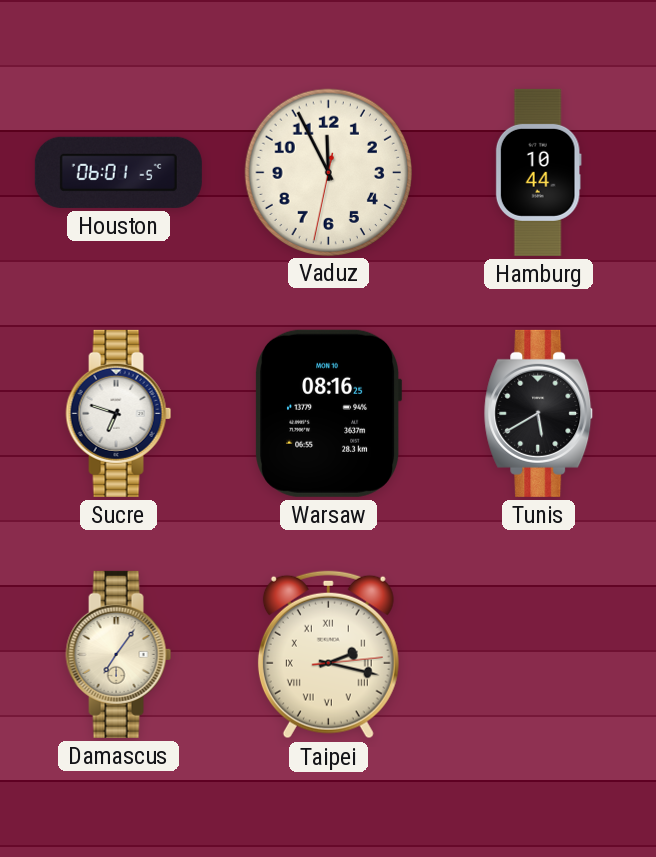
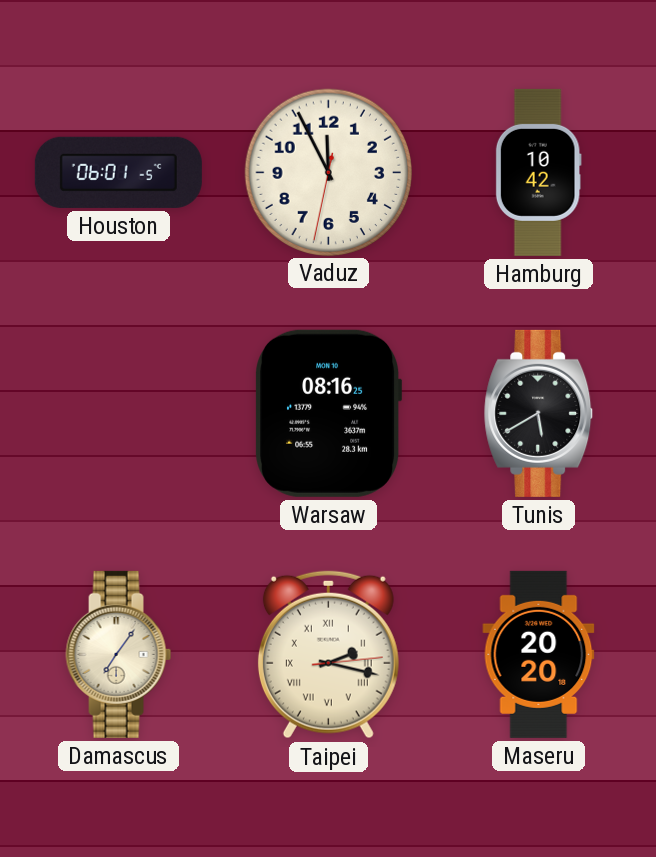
Hamburg: 10:44 -> 10:42 (538, 172)
Sucre: 6:48 -> none (119, 413)
Maseru: none -> 20:20 (539, 654)
